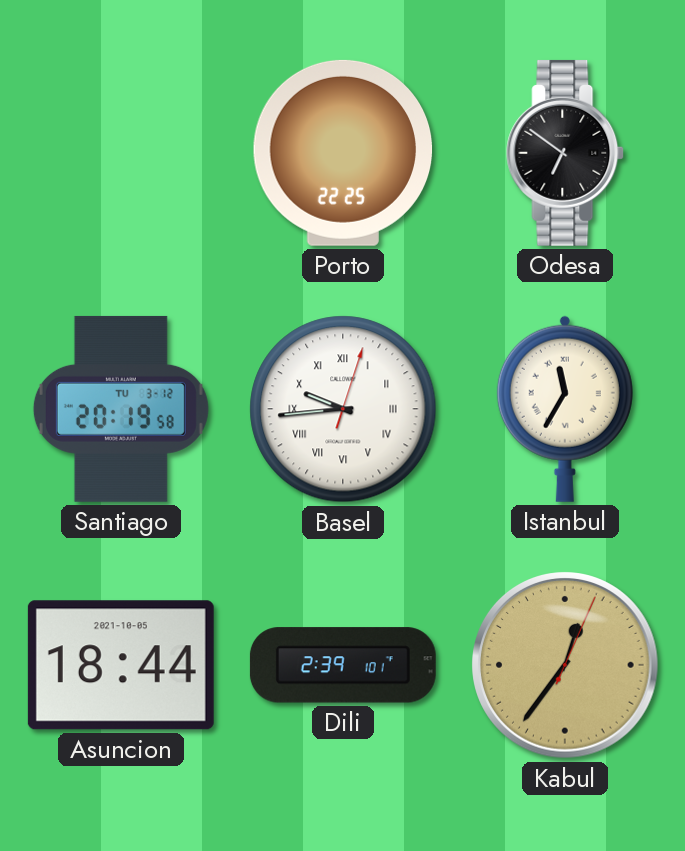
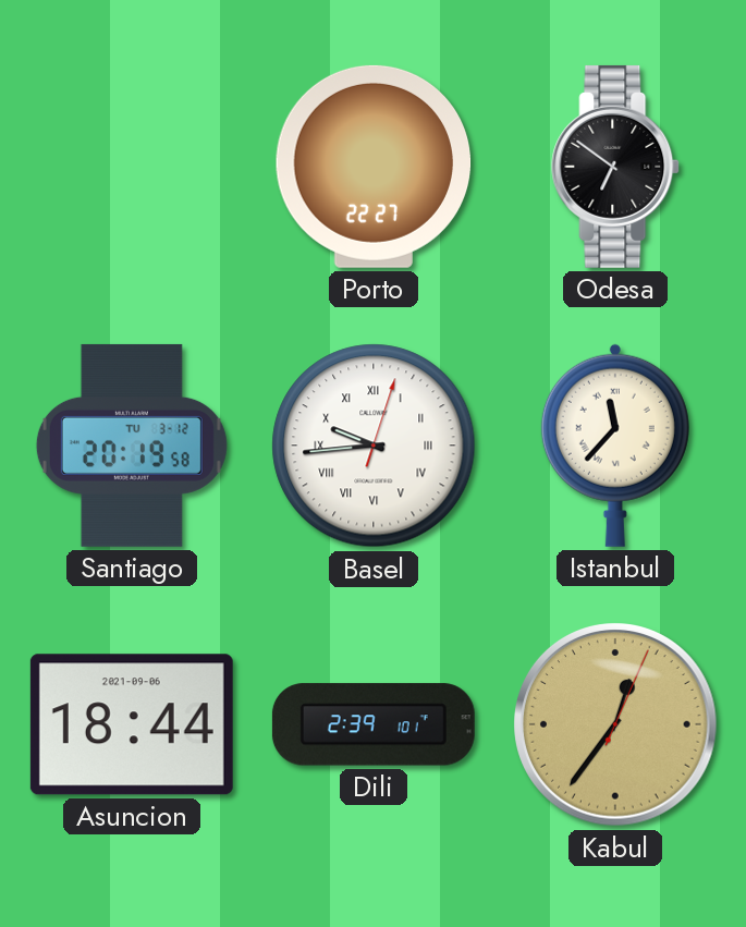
Porto: 22:25 -> 22:27 (374, 167)
Istanbul: 11:35 -> 11:37 (615, 446)
Asuncion date: 2021-10-05 -> 2021-09-06 (132, 724)
